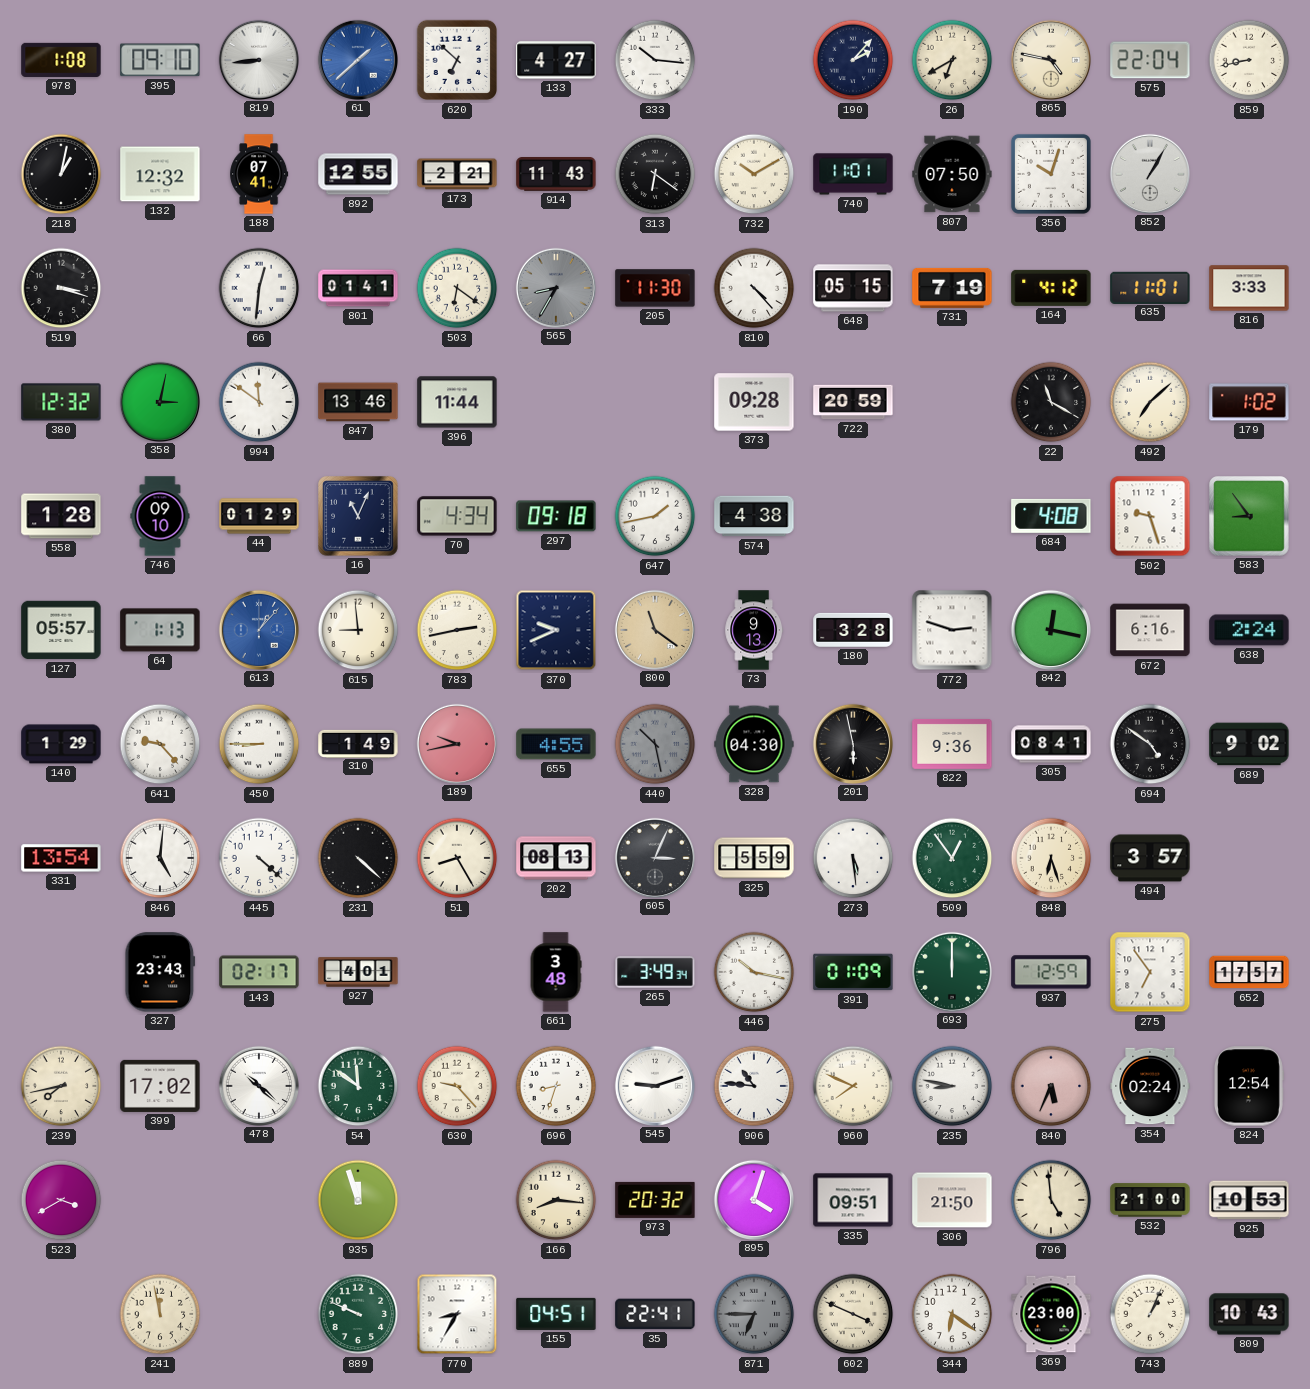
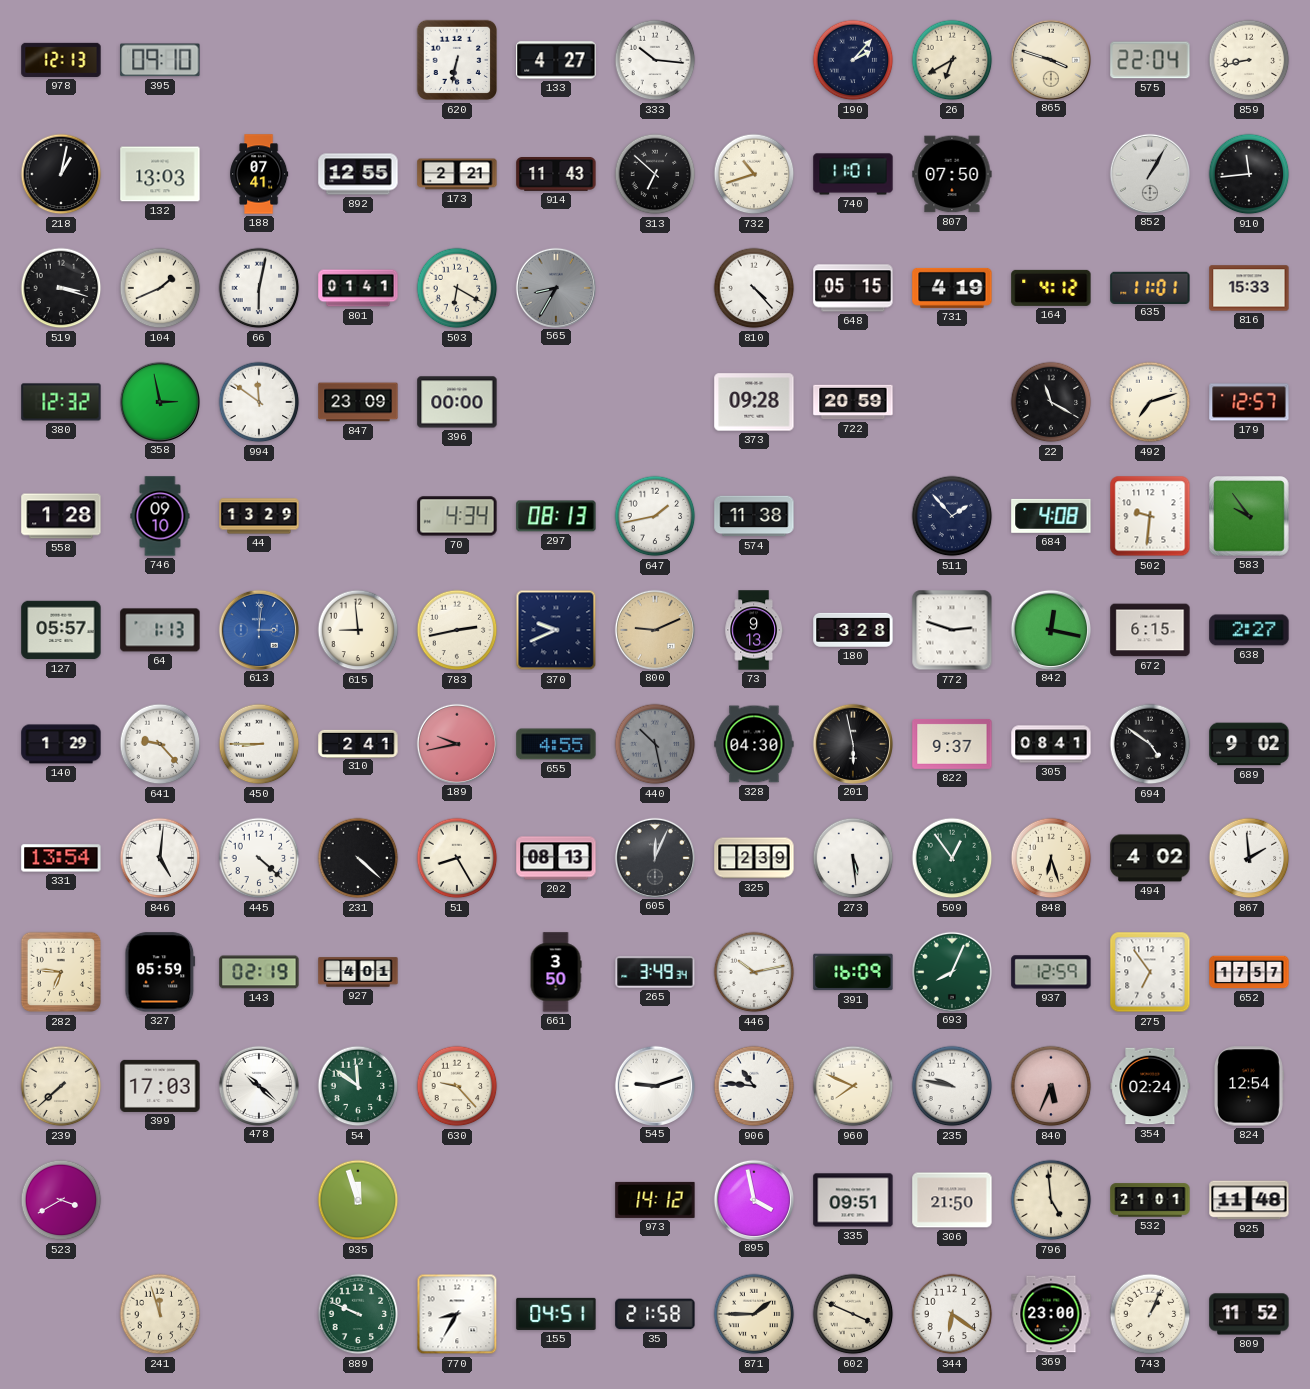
978: 1:08 -> 12:13 (61, 60)
819: 8:44 -> none (258, 59)
61: 1:38 -> none (357, 59)
620: 6:52 -> 6:32 (457, 60)
865: 4:47 -> 3:48 (1050, 59)
132: 12:32 -> 13:03 (160, 174)
313: 6:21 -> 6:52 (655, 174)
732: 10:10 -> 10:42 (754, 174)
356: 10:03 -> none (1051, 174)
910: none -> 11:44 (1249, 174)
104: none -> 1:41 (160, 288)
66: 12:31 -> 6:02 (259, 288)
503: 6:21 -> 6:20 (457, 288)
205: 11:30 -> none (655, 288)
731: 7:19 -> 4:19 (952, 288)
816: 3:33 -> 15:33 (1249, 288)
358: 3:02 -> 2:58 (159, 401)
847: 13:46 -> 23:09 (358, 402)
396: 11:44 -> 00:00 (457, 402)
492: 7:08 -> 7:12 (1150, 402)
179: 1:02 -> 12:57 (1249, 402)
44: 01:29 -> 13:29 (259, 516)
16: 11:04 -> none (358, 516)
297: 09:18 -> 08:13 (556, 516)
574: 4:38 -> 11:38 (754, 516)
511: none -> 1:53 (952, 516)
502: 9:27 -> 9:31 (1150, 516)
583: 8:54 -> 9:54 (1249, 516)
613: 1:07 -> 3:01 (258, 629)
800: 11:21 -> 9:11 (654, 629)
672: 6:16 -> 6:15 (1150, 630)
638: 2:24 -> 2:27 (1249, 630)
310: 1:49 -> 2:41 (358, 743)
822: 9:36 -> 9:37 (952, 744)
605: 3:04 -> 12:04 (654, 857)
325: 5:59 -> 2:39 (754, 858)
494: 3:57 -> 4:02 (1150, 858)
867: none -> 1:59 (1249, 858)
282: none -> 6:46 (61, 972)
327: 23:43 -> 05:59 (160, 972)
143: 02:17 -> 02:19 (259, 972)
661: 3:48 -> 3:50 (556, 972)
446: 10:17 -> 10:13 (754, 972)
391: 01:09 -> 16:09 (853, 972)
693: 12:00 -> 8:04 (951, 971)
239: 7:43 -> 7:38 (61, 1086)
399: 17:02 -> 17:03 (160, 1086)
696: 8:33 -> none (556, 1086)
235: 8:47 -> 9:47 (952, 1086)
166: 8:16 -> none (556, 1200)
973: 20:32 -> 14:12 (655, 1200)
895: 4:03 -> 3:58 (753, 1199)
532: 21:00 -> 21:01 (1150, 1200)
925: 10:53 -> 11:48 (1249, 1200)
241: 11:58 -> 11:57 (160, 1314)
35: 22:41 -> 21:58 (655, 1314)
871: 6:45 -> 1:45 (754, 1314)
871 dial: grey -> cream (754, 1314)
809: 10:43 -> 11:52 (1249, 1314)
